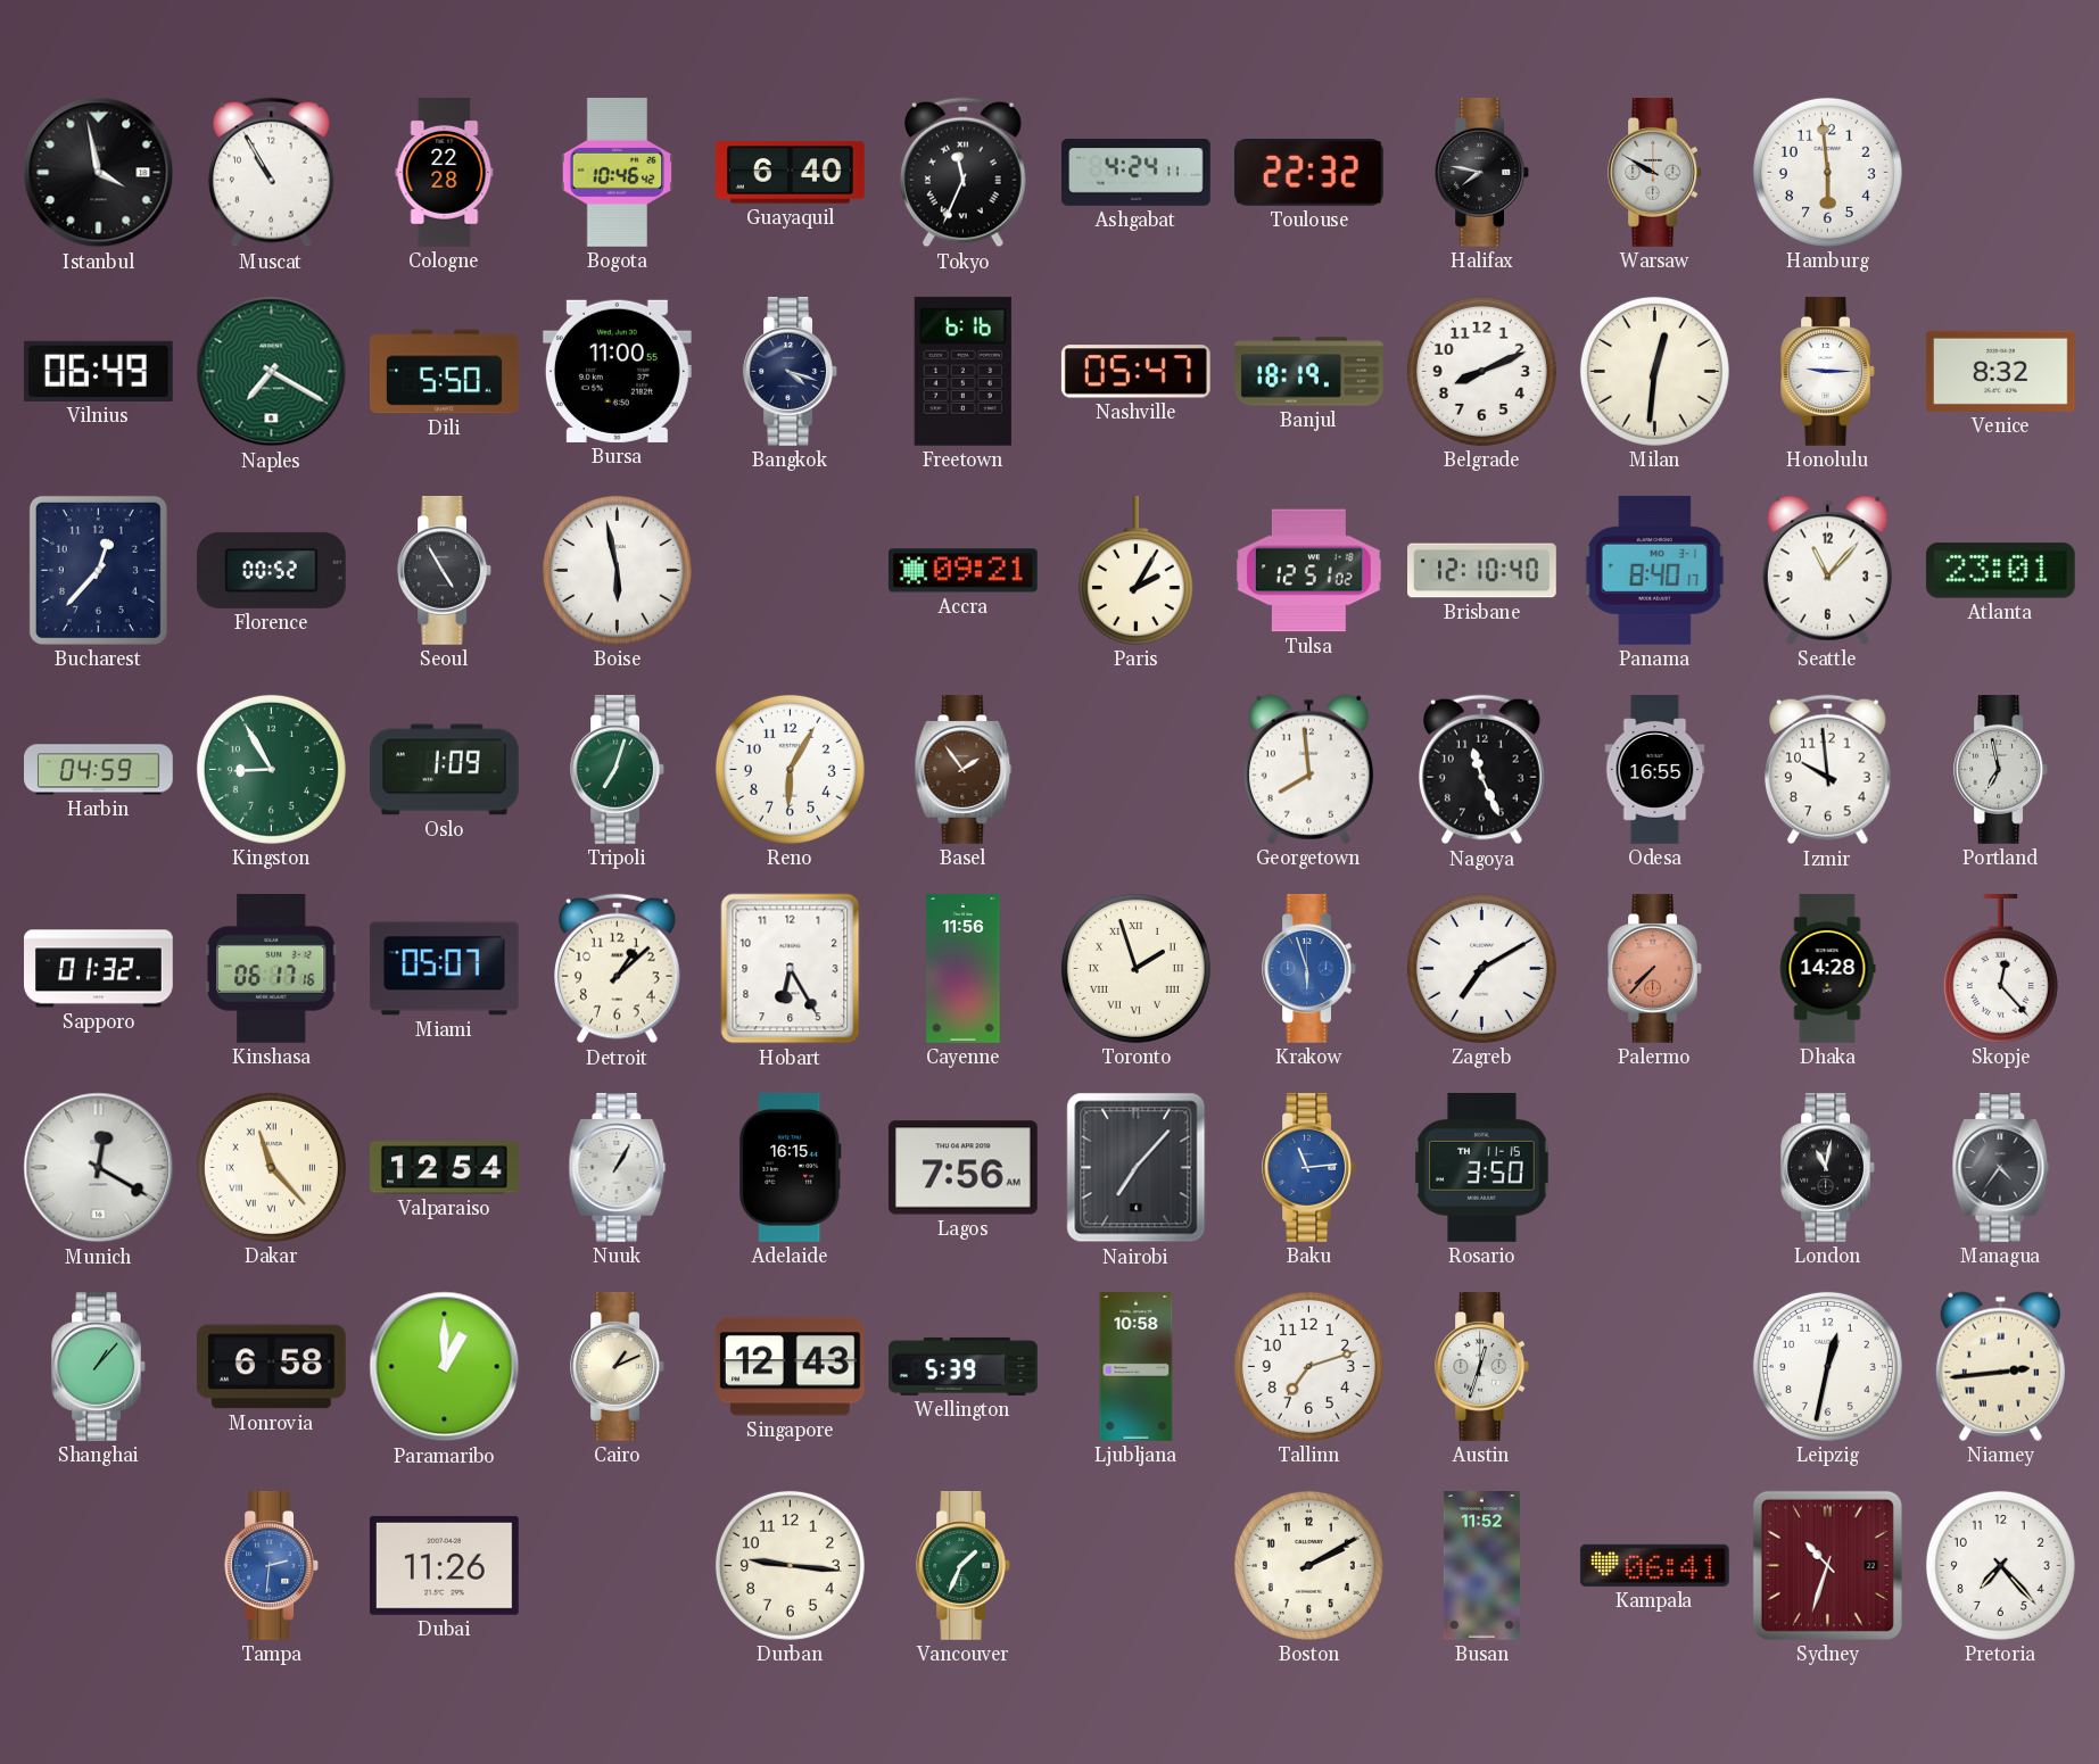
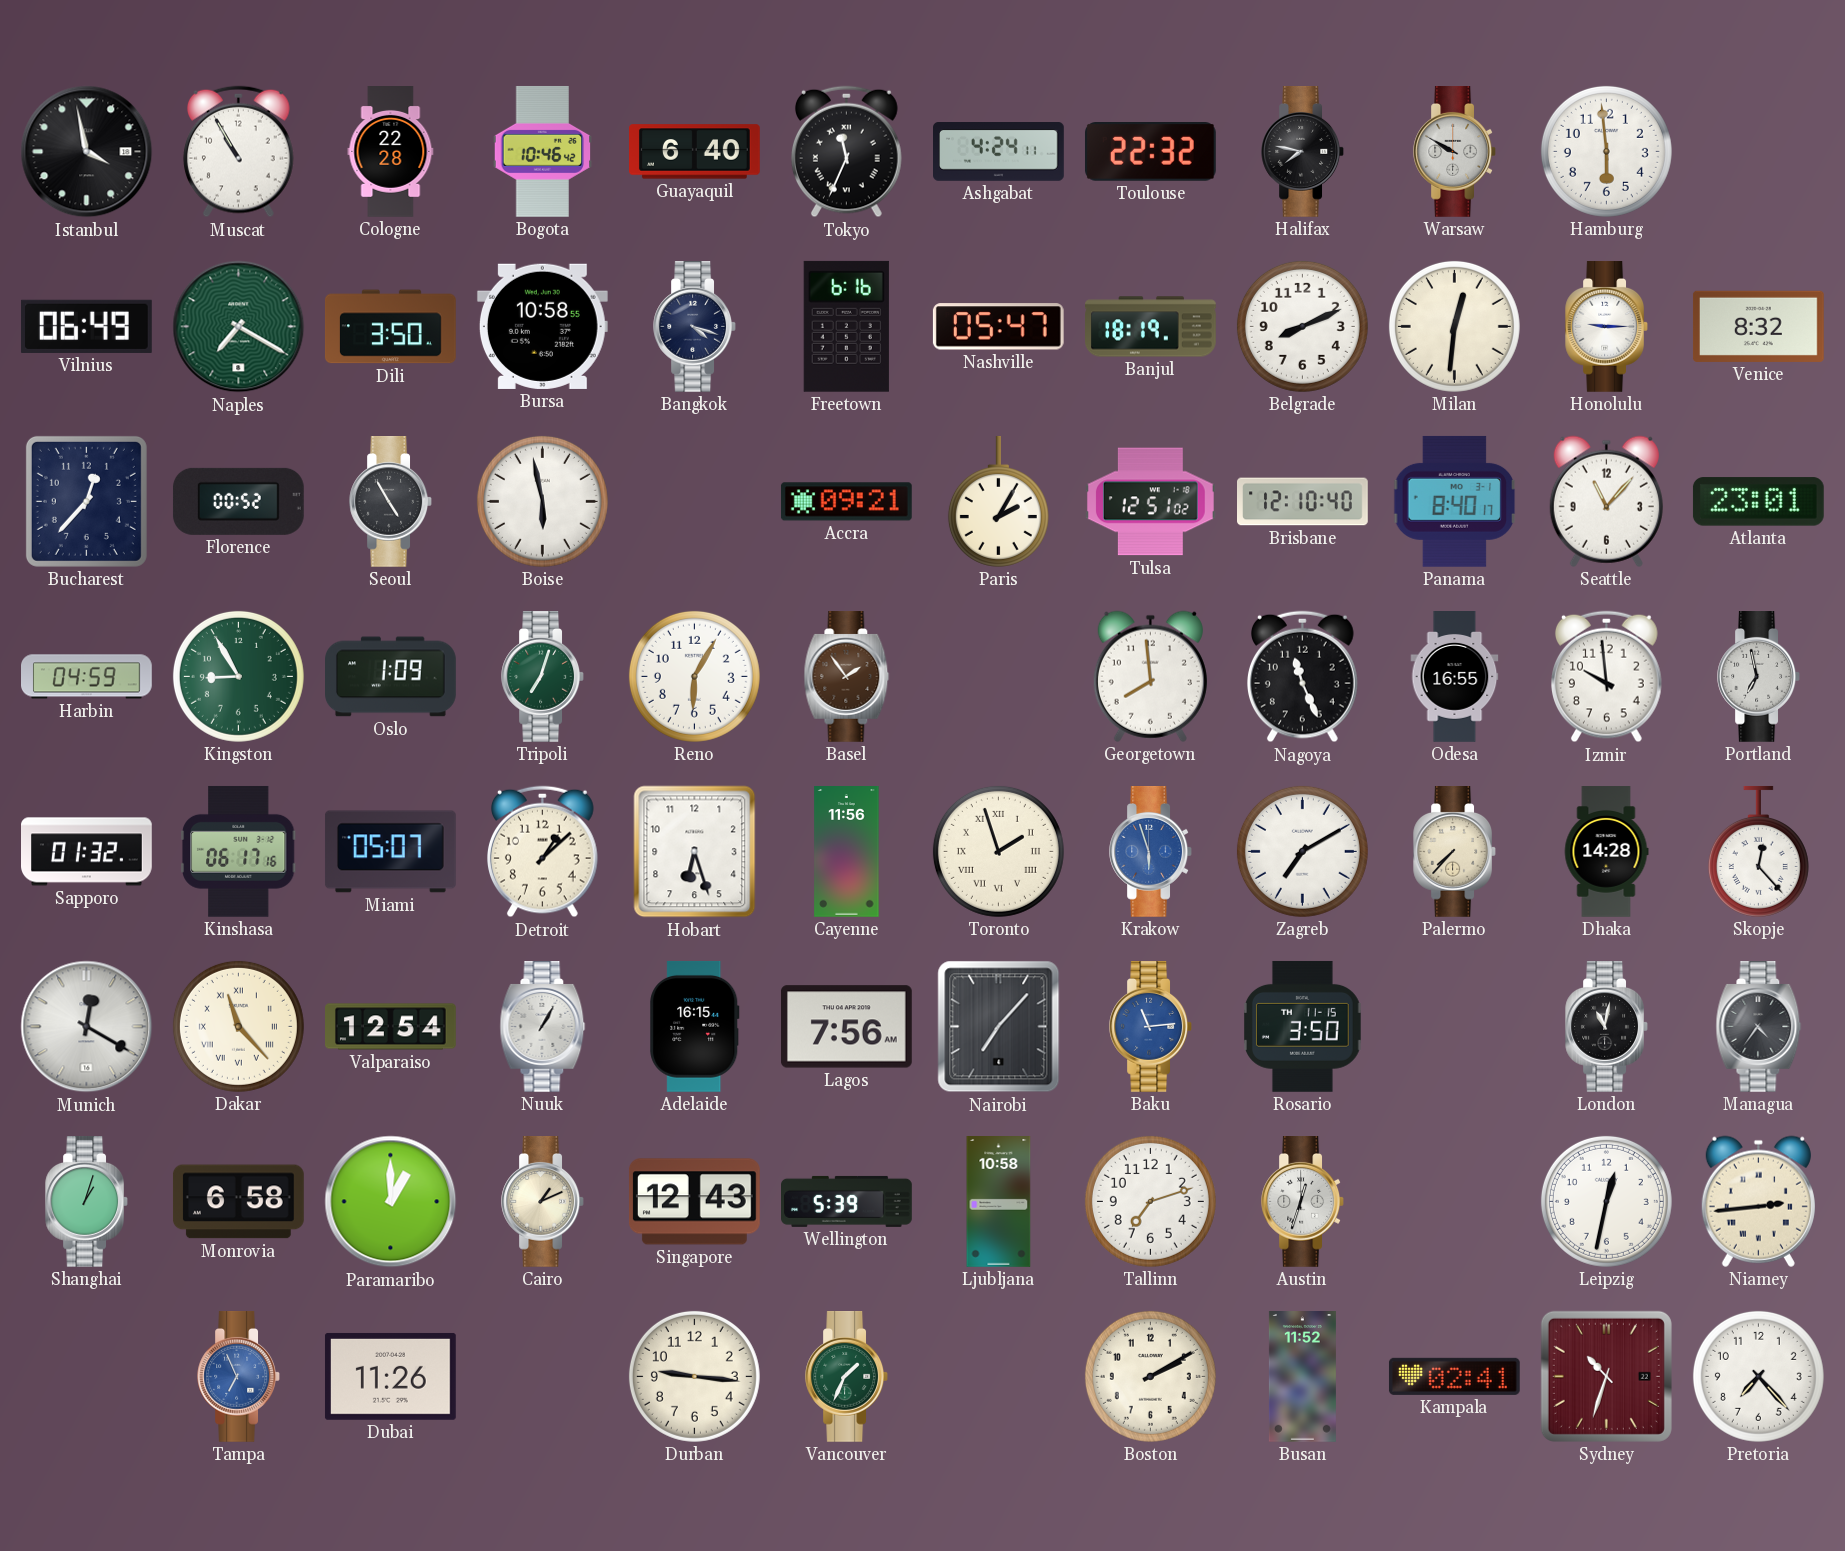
Dili: 5:50 -> 3:50 (391, 327)
Bursa: 11:00 -> 10:58 (542, 326)
Hobart: 6:25 -> 6:27 (695, 852)
Palermo dial: salmon -> cream (1454, 852)
Shanghai: 1:07 -> 1:03 (86, 1202)
Tampa: 2:31 -> 6:56 (238, 1377)
Kampala: 06:41 -> 02:41 (1454, 1376)
